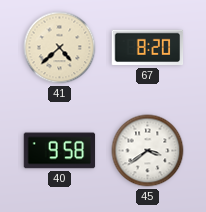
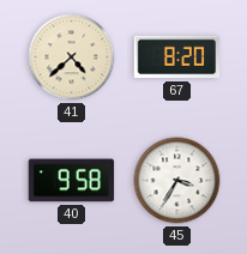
45: 3:39 -> 3:35 (177, 181)
